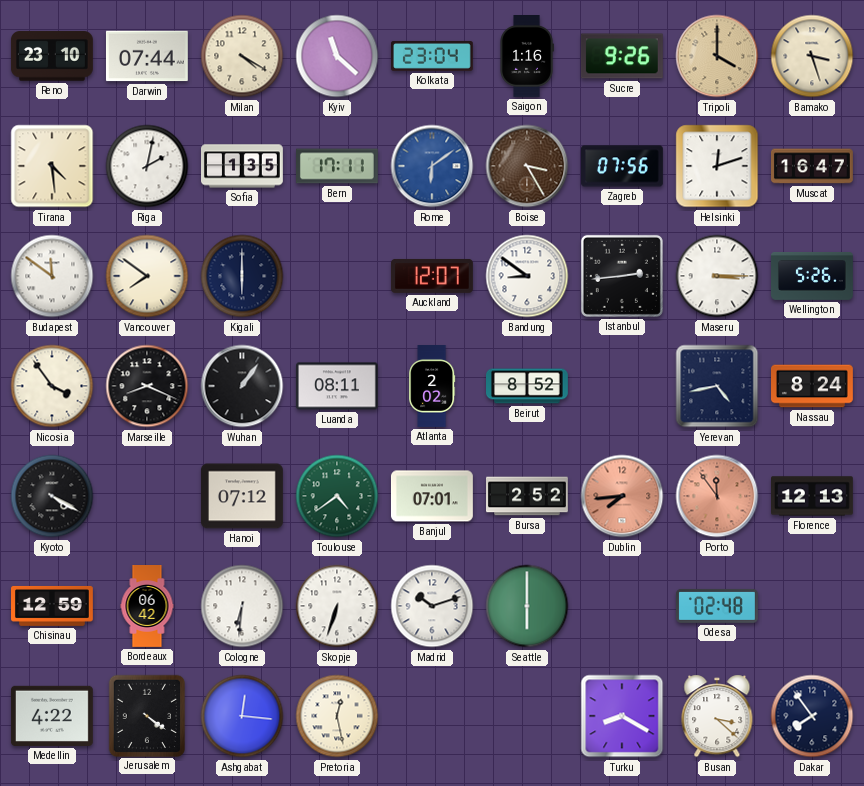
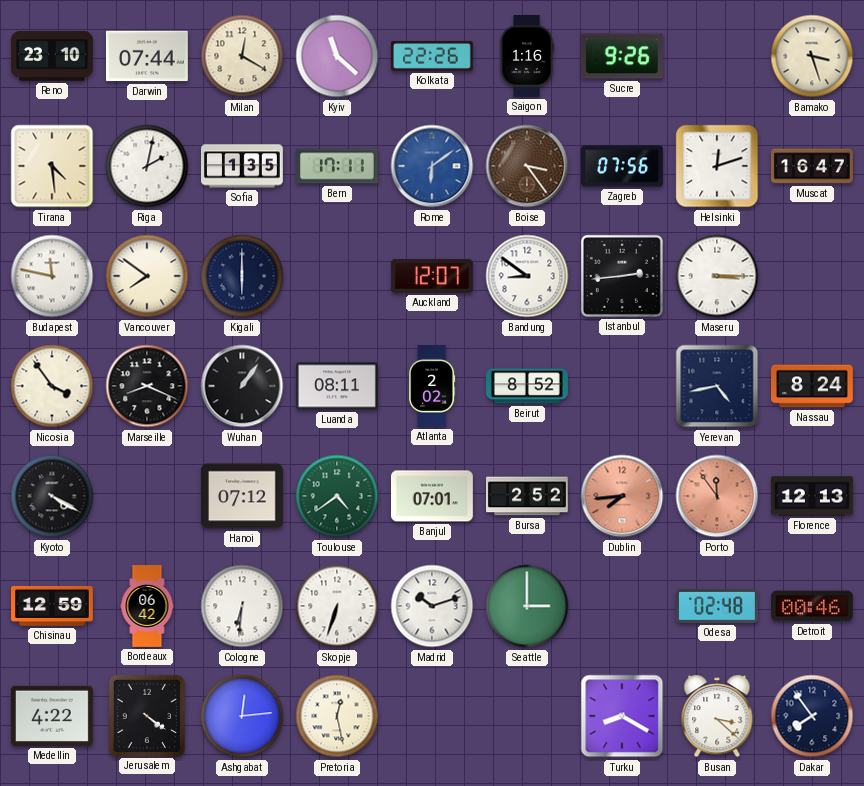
Milan: 4:20 -> 12:20 (242, 56)
Kolkata: 23:04 -> 22:26 (433, 56)
Tripoli: 4:00 -> none (717, 56)
Boise: 3:25 -> 3:24 (527, 166)
Budapest: 11:51 -> 11:47 (52, 276)
Wellington: 5:26 -> none (813, 276)
Seattle: 6:00 -> 3:00 (527, 606)
Detroit: none -> 00:46 (812, 606)
Ashgabat: 12:16 -> 12:14 (242, 716)
